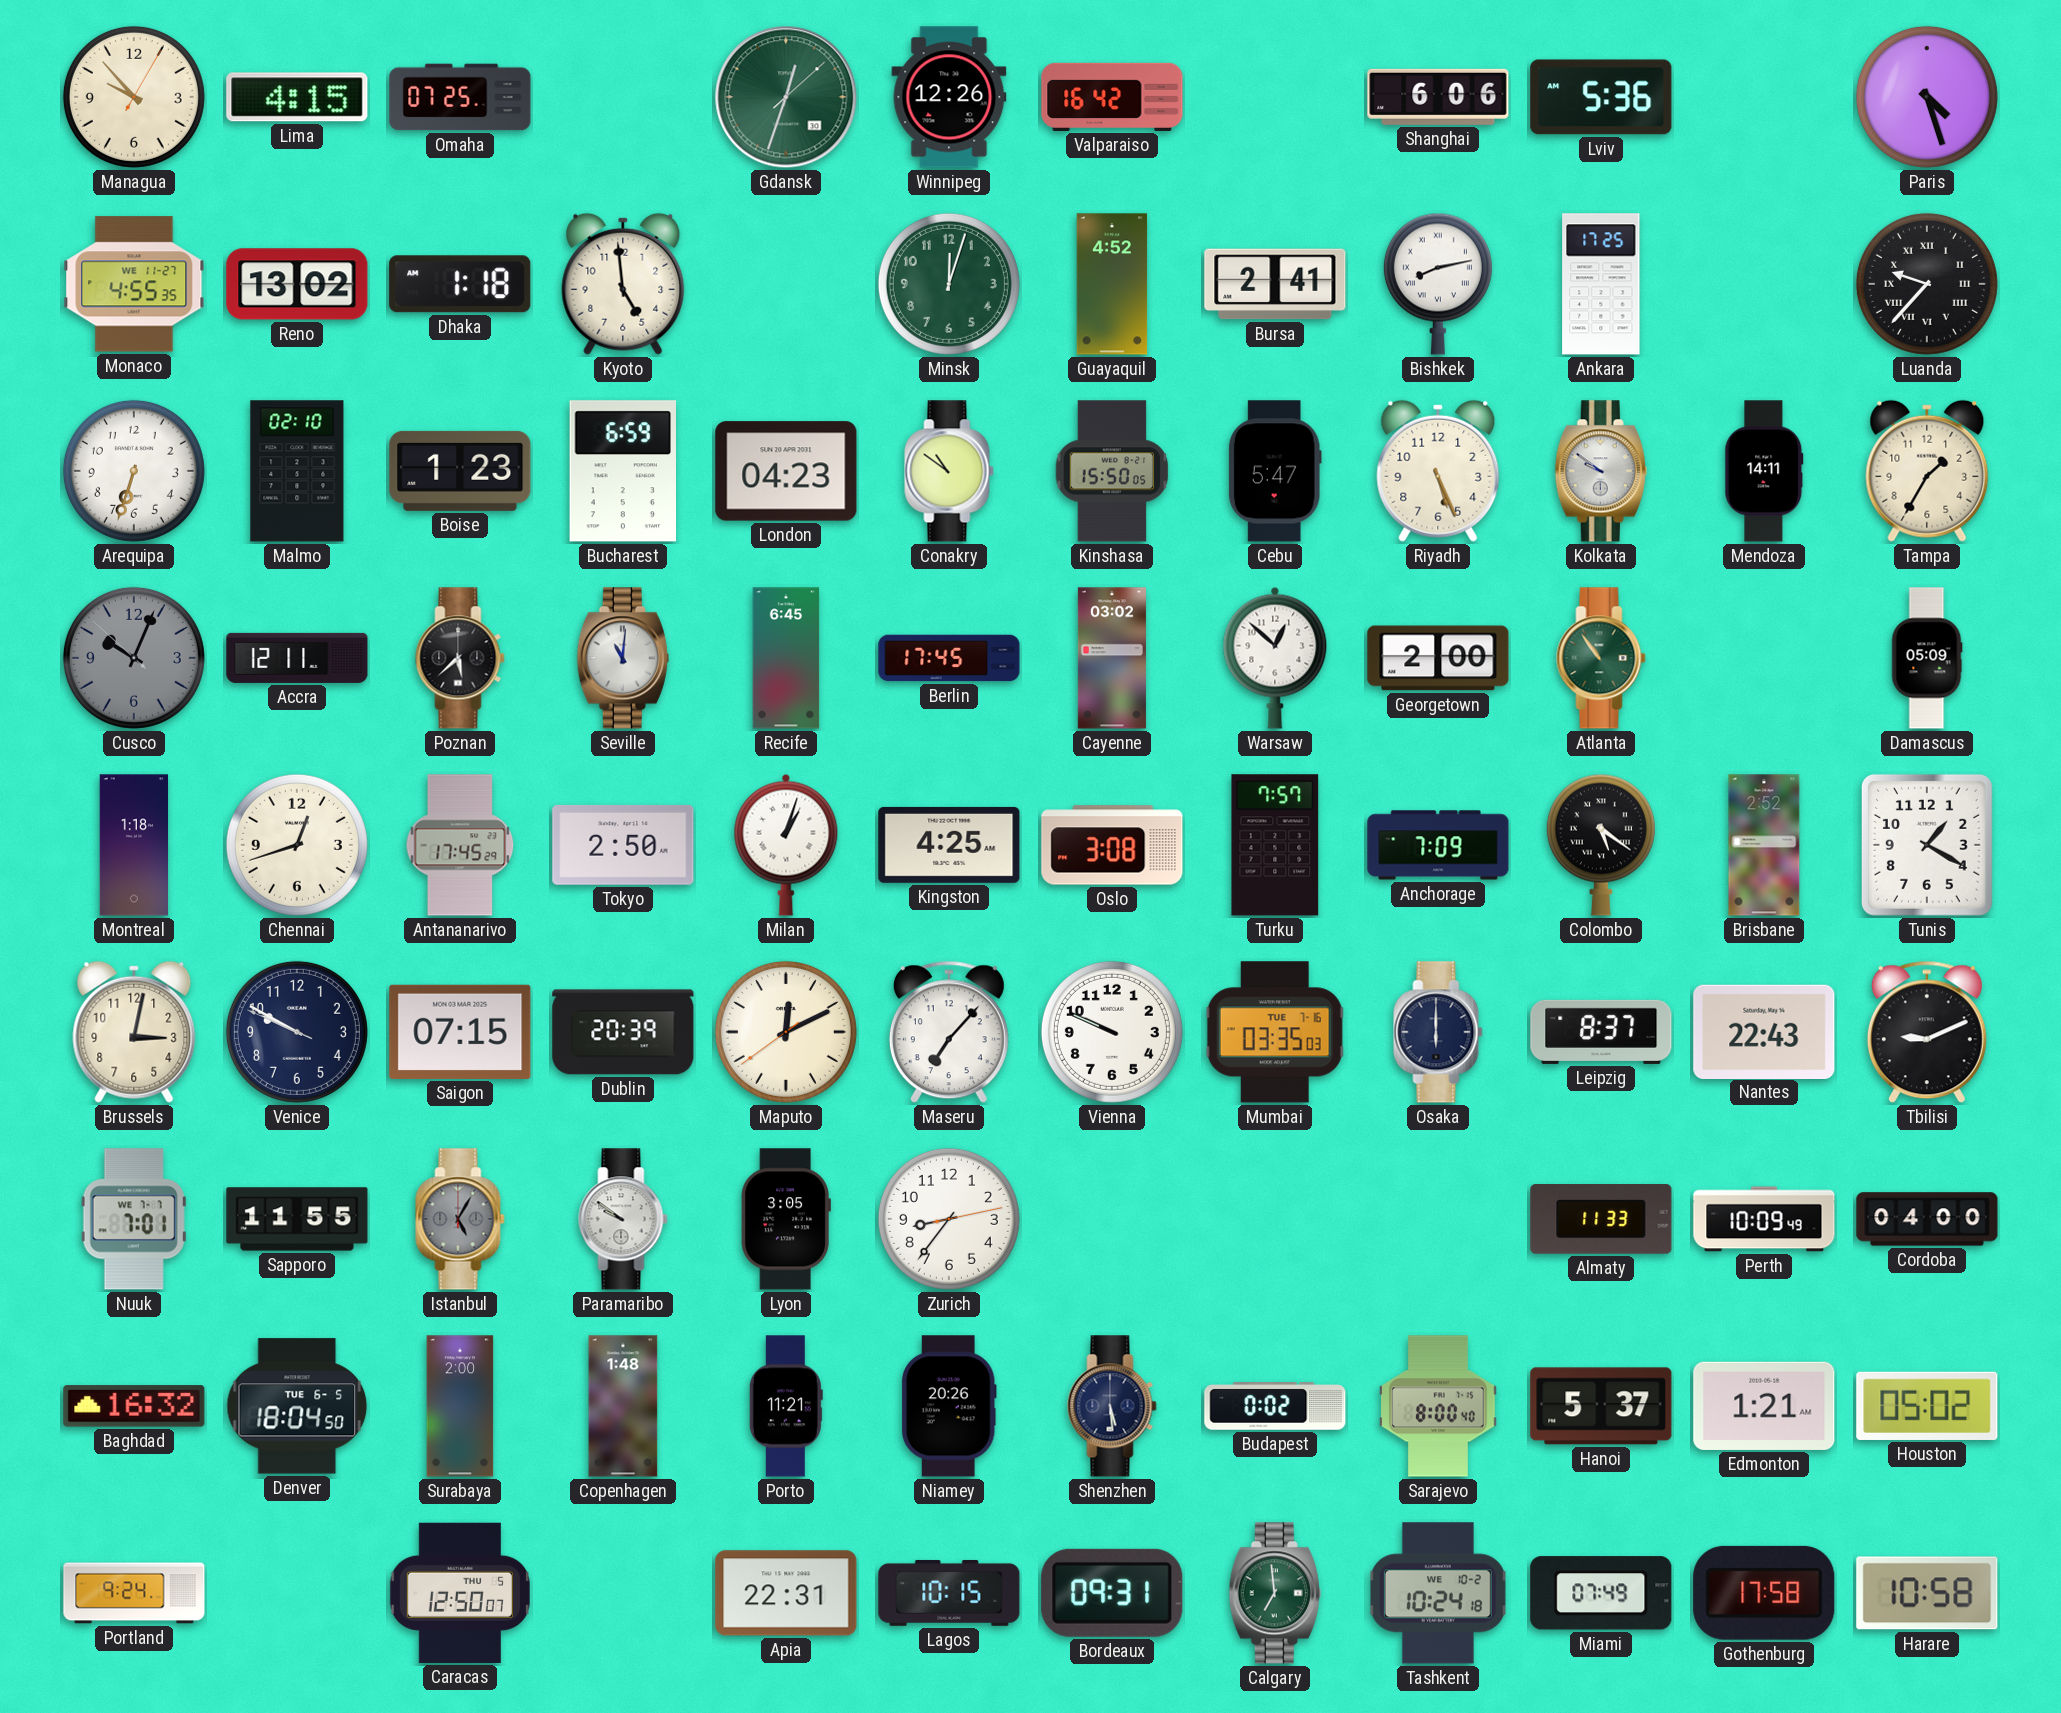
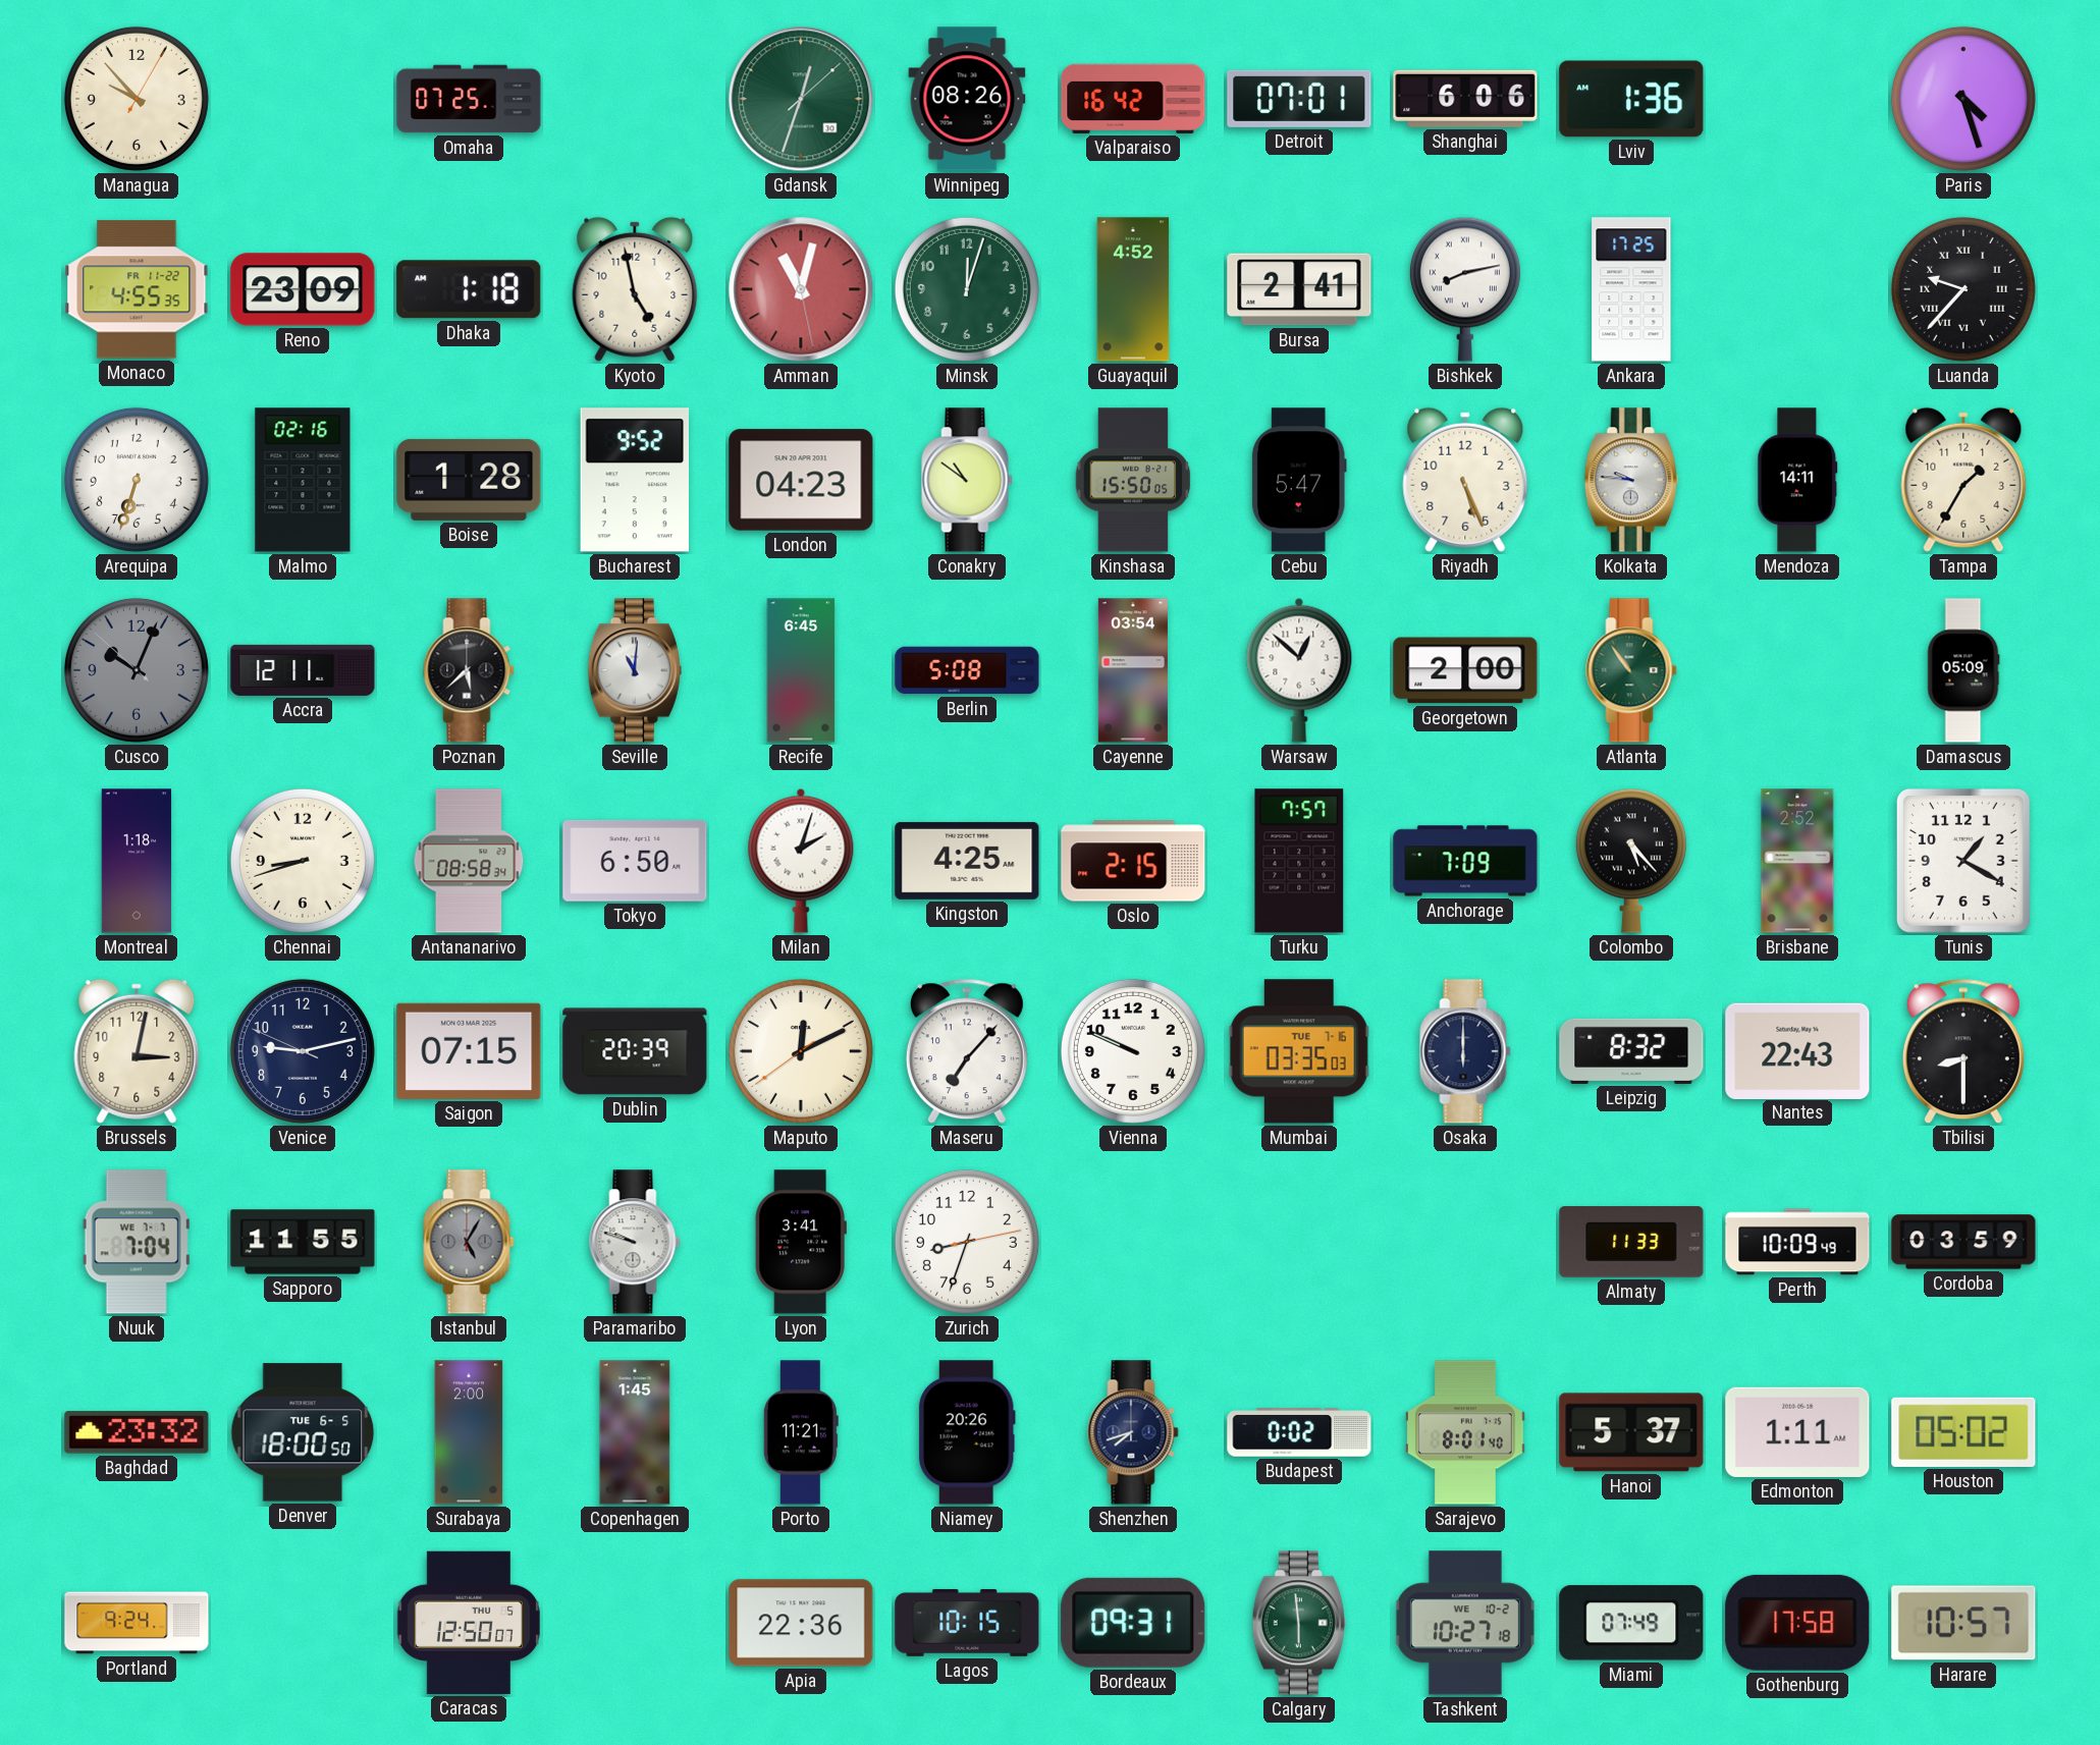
Lima: 4:15 -> none (297, 97)
Winnipeg: 12:26 -> 08:26 (967, 99)
Detroit: none -> 07:01 (1299, 99)
Lviv: 5:36 -> 1:36 (1631, 99)
Monaco date: WE 11-27 -> FR 11-22 (137, 289)
Reno: 13:02 -> 23:09 (303, 289)
Kyoto: 4:59 -> 4:58 (635, 289)
Amman: none -> 11:02 (801, 289)
Malmo: 02:10 -> 02:16 (303, 480)
Boise: 1:23 -> 1:28 (469, 480)
Bucharest: 6:59 -> 9:52 (634, 480)
Kolkata: 9:51 -> 9:46 (1631, 480)
Berlin: 17:45 -> 5:08 (967, 670)
Cayenne: 03:02 -> 03:54 (1133, 670)
Chennai: 12:42 -> 8:42 (303, 861)
Antananarivo: 17:45 -> 08:58 (469, 861)
Tokyo: 2:50 -> 6:50 (635, 861)
Milan: 1:03 -> 2:03 (801, 861)
Oslo: 3:08 -> 2:15 (1133, 861)
Colombo: 5:21 -> 5:23 (1631, 861)
Venice: 9:49 -> 9:12 (303, 1051)
Leipzig: 8:37 -> 8:32 (1631, 1051)
Tbilisi: 9:11 -> 8:30 (1963, 1051)
Nuuk: 7:01 -> 7:04 (137, 1242)
Paramaribo: 9:51 -> 9:48 (635, 1242)
Lyon: 3:05 -> 3:41 (801, 1242)
Zurich: 8:36 -> 8:33 (967, 1242)
Cordoba: 04:00 -> 03:59 (1963, 1242)
Baghdad: 16:32 -> 23:32 (137, 1432)
Denver: 18:04 -> 18:00 (303, 1432)
Copenhagen: 1:48 -> 1:45 (635, 1432)
Shenzhen: 5:29 -> 7:42 (1133, 1432)
Sarajevo: 8:00 -> 8:01 (1465, 1432)
Edmonton: 1:21 -> 1:11 (1797, 1432)
Apia: 22:31 -> 22:36 (801, 1623)
Calgary: 6:59 -> 5:59 (1299, 1623)
Tashkent: 10:24 -> 10:27 (1465, 1623)
Harare: 10:58 -> 10:57 (1963, 1623)
